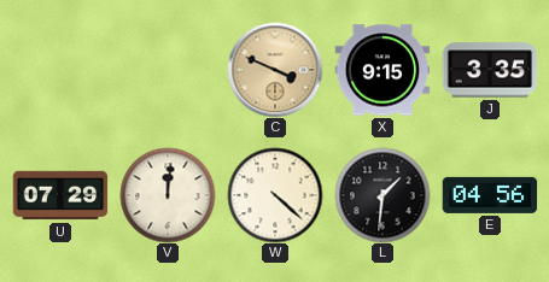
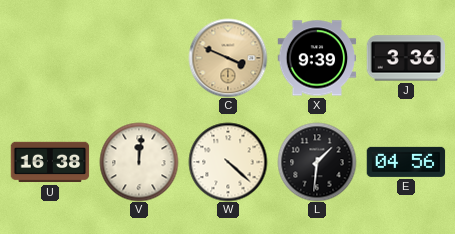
X: 9:15 -> 9:39 (317, 58)
J: 3:35 -> 3:36 (406, 58)
U: 07:29 -> 16:38 (50, 162)
